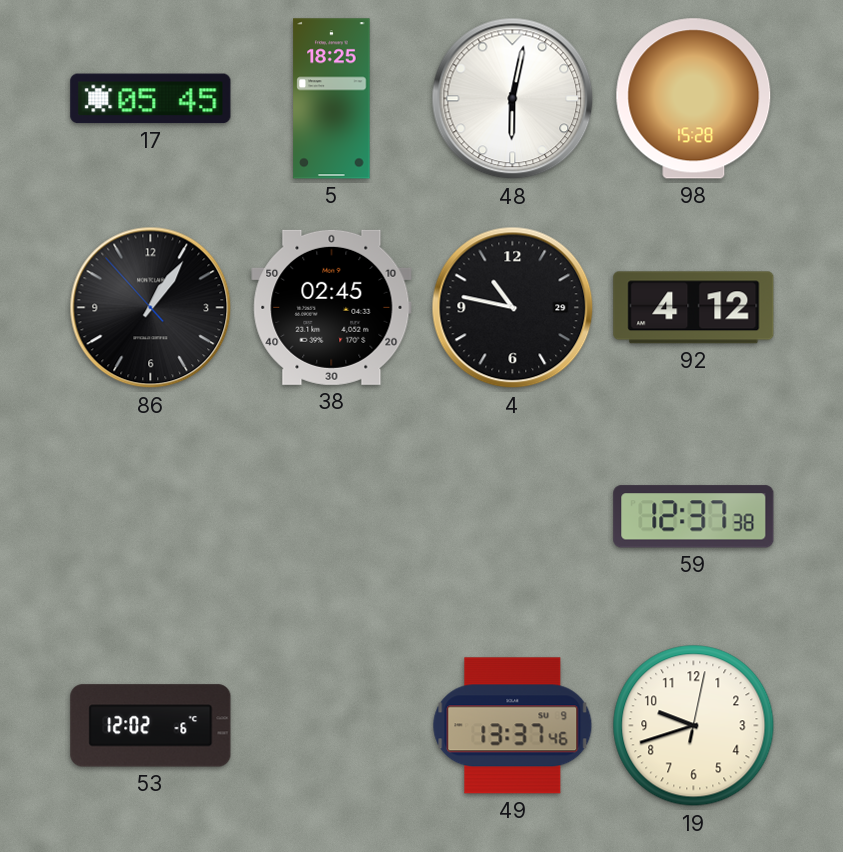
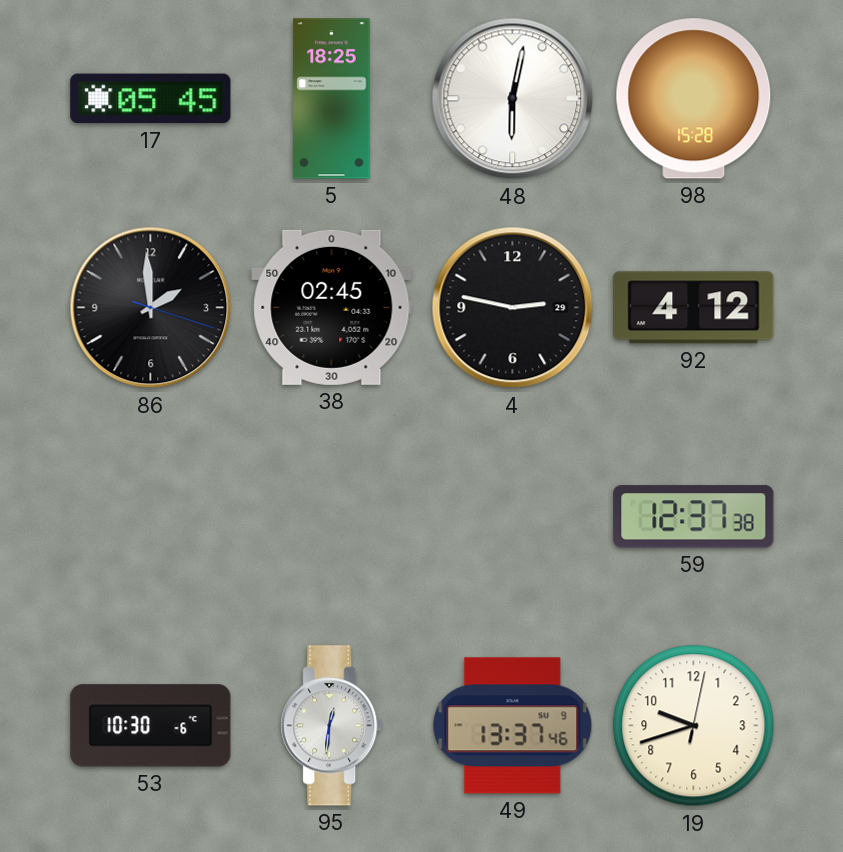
86: 1:05 -> 1:59 (151, 308)
4: 10:47 -> 2:47 (513, 308)
53: 12:02 -> 10:30 (151, 726)
95: none -> 12:31 (332, 726)
